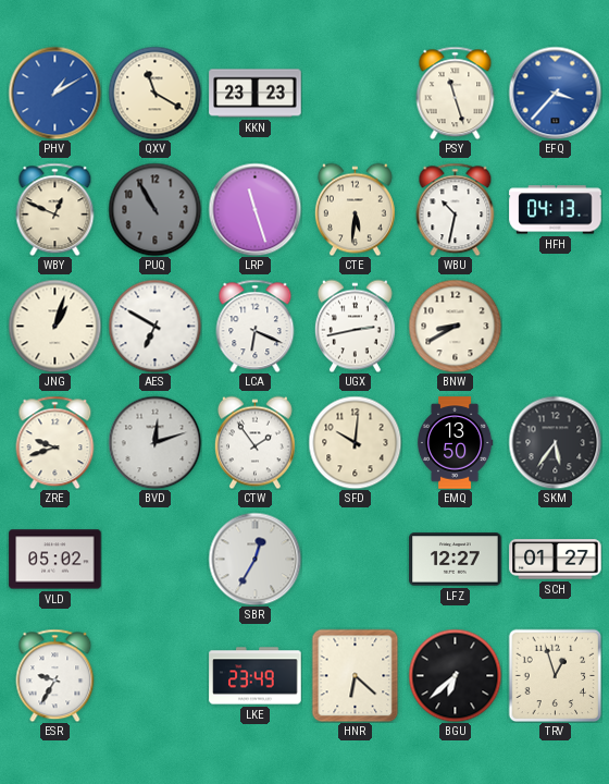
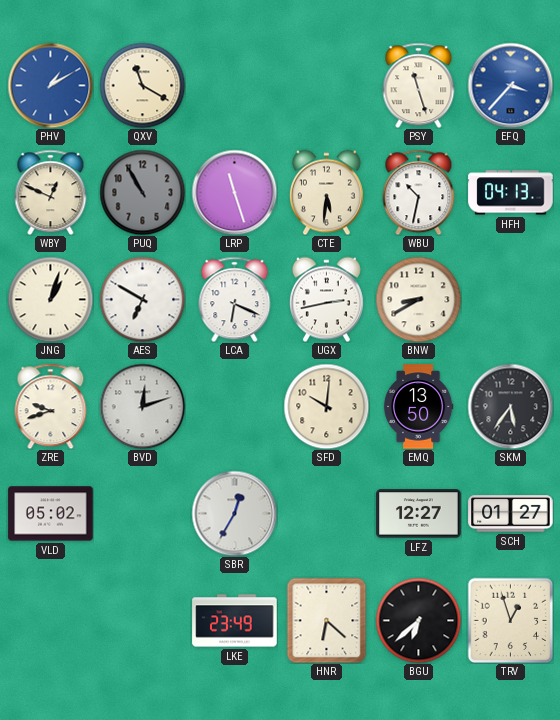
KKN: 23:23 -> none (256, 94)
CTW: 1:54 -> none (254, 442)
ESR: 9:35 -> none (55, 675)
